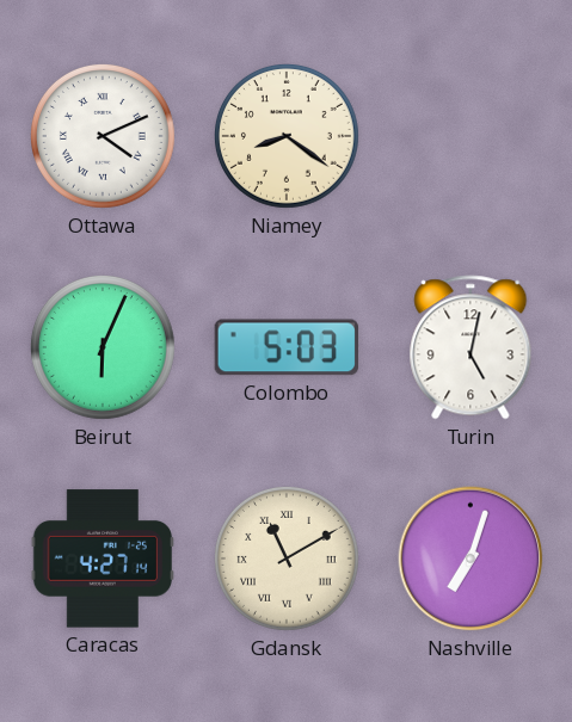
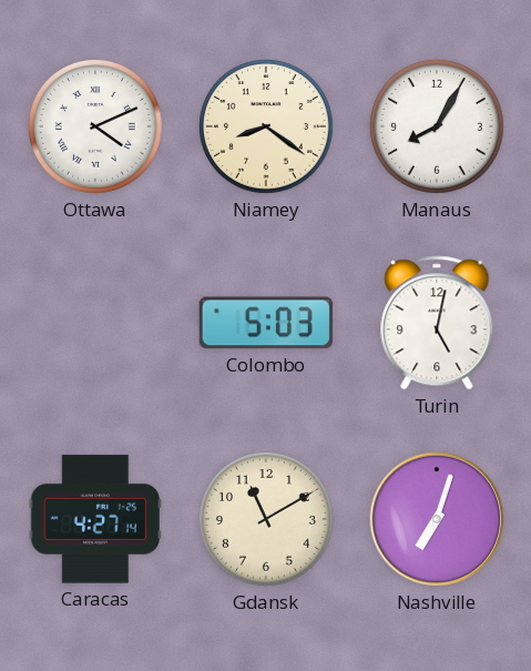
Manaus: none -> 8:05 (437, 126)
Beirut: 6:04 -> none (103, 347)
Gdansk numerals: Roman -> Arabic (266, 519)
